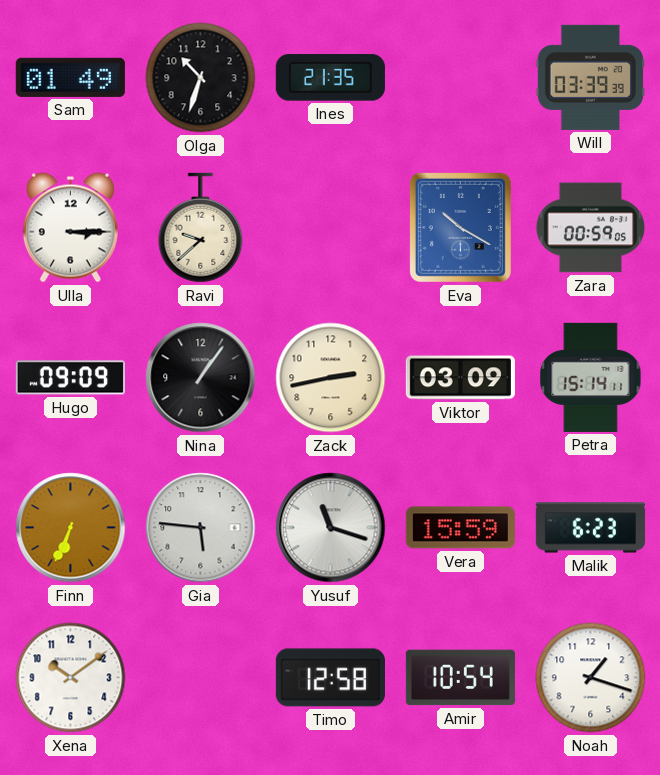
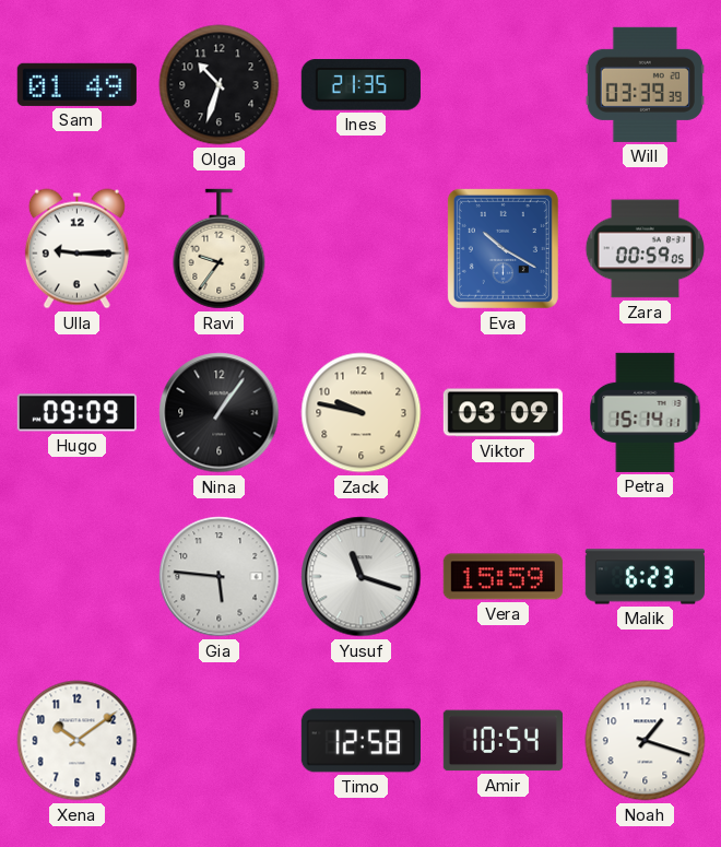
Ulla: 3:15 -> 9:15 (76, 249)
Ravi: 9:38 -> 9:36 (220, 249)
Zack: 2:43 -> 9:47 (362, 413)
Finn: 6:34 -> none (71, 528)
